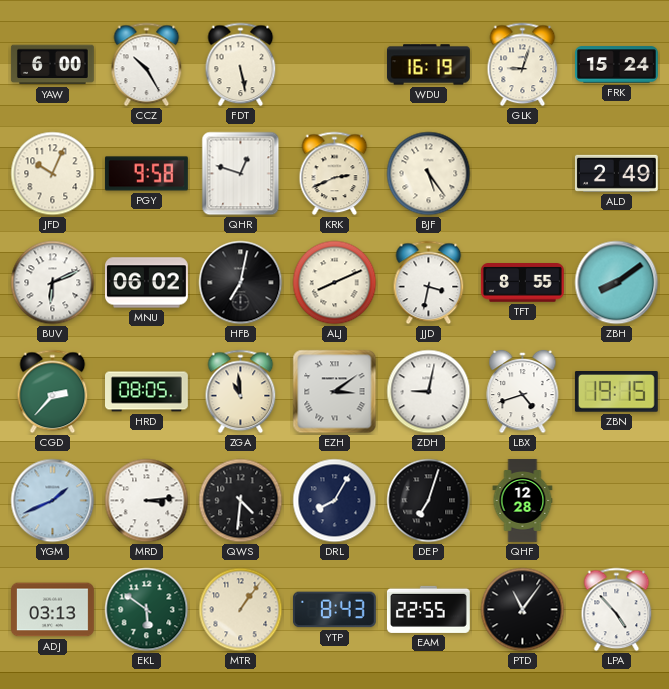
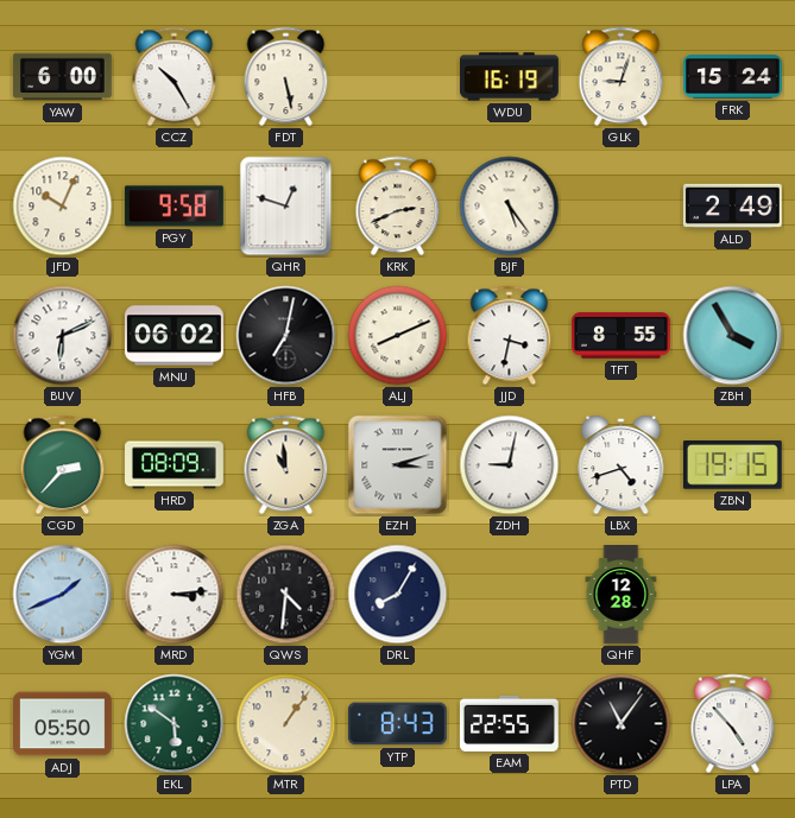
ZBH: 8:09 -> 3:55 (733, 336)
HRD: 08:05 -> 08:09 (175, 465)
EZH: 3:09 -> 3:12 (398, 465)
DEP: 7:03 -> none (429, 501)
ADJ: 03:13 -> 05:50 (63, 724)
